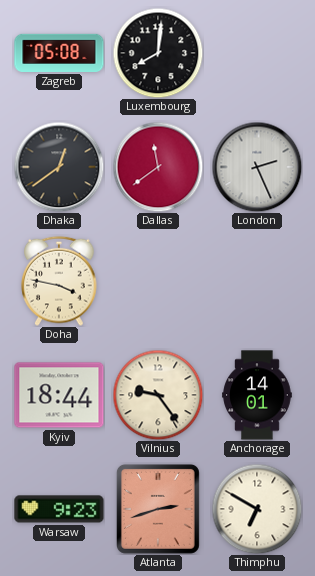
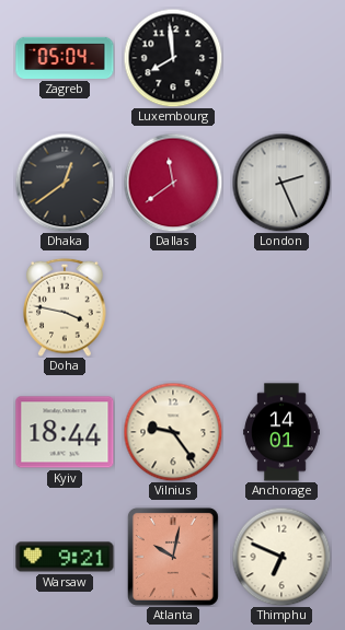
Zagreb: 05:08 -> 05:04 (65, 58)
Luxembourg: 8:01 -> 7:59 (173, 58)
Warsaw: 9:23 -> 9:21 (65, 557)
Atlanta: 2:42 -> 10:02 (173, 557)
Thimphu: 6:50 -> 6:49 (281, 557)
